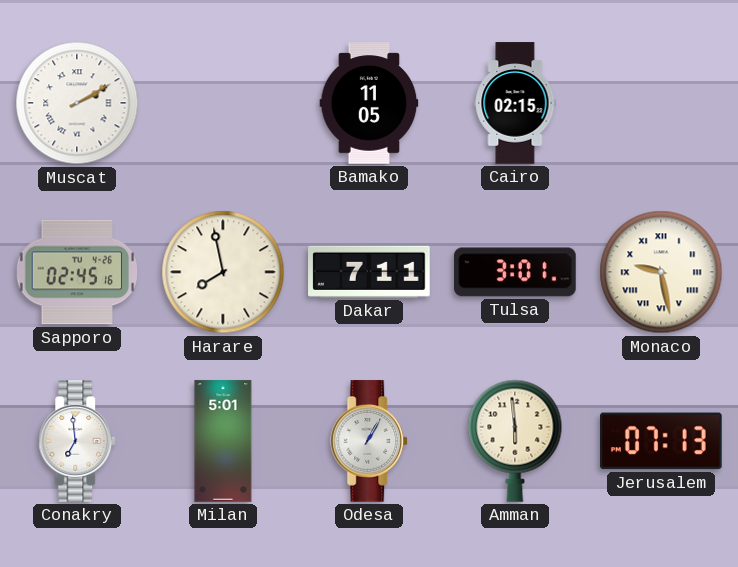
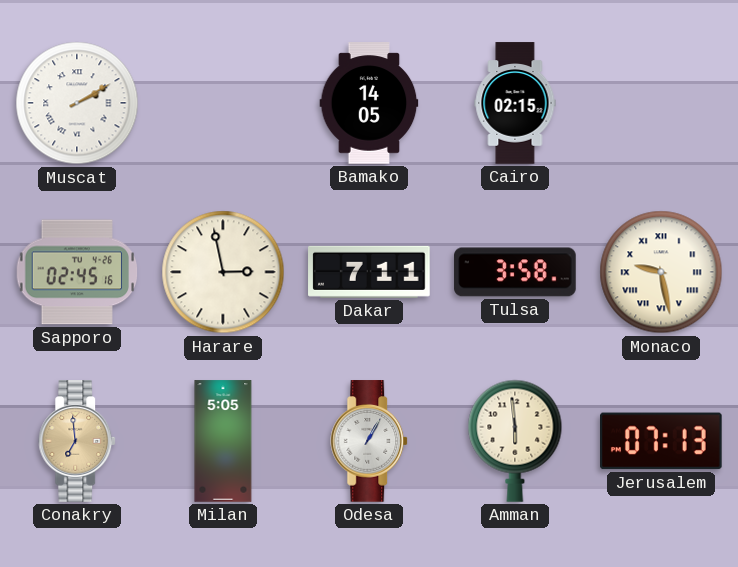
Bamako: 11:05 -> 14:05 (369, 103)
Harare: 7:58 -> 2:58 (223, 272)
Tulsa: 3:01 -> 3:58 (515, 272)
Conakry dial: white -> champagne (78, 441)
Milan: 5:01 -> 5:05 (223, 441)
